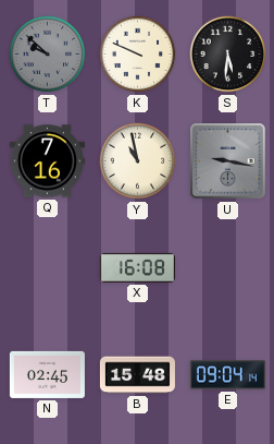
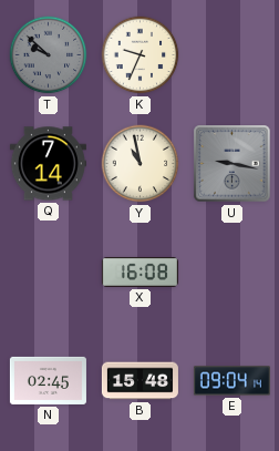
K: 9:49 -> 9:34 (141, 55)
S: 5:31 -> none (228, 55)
Q: 7:16 -> 7:14 (48, 164)
